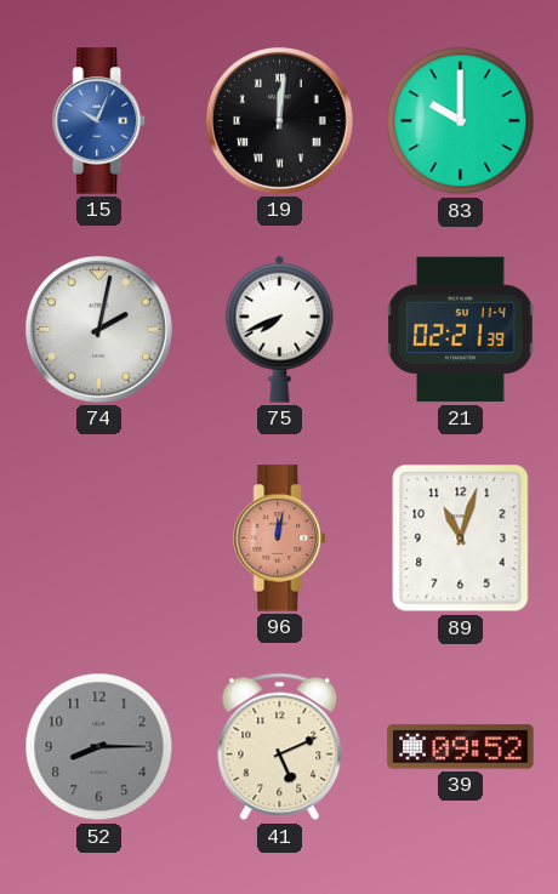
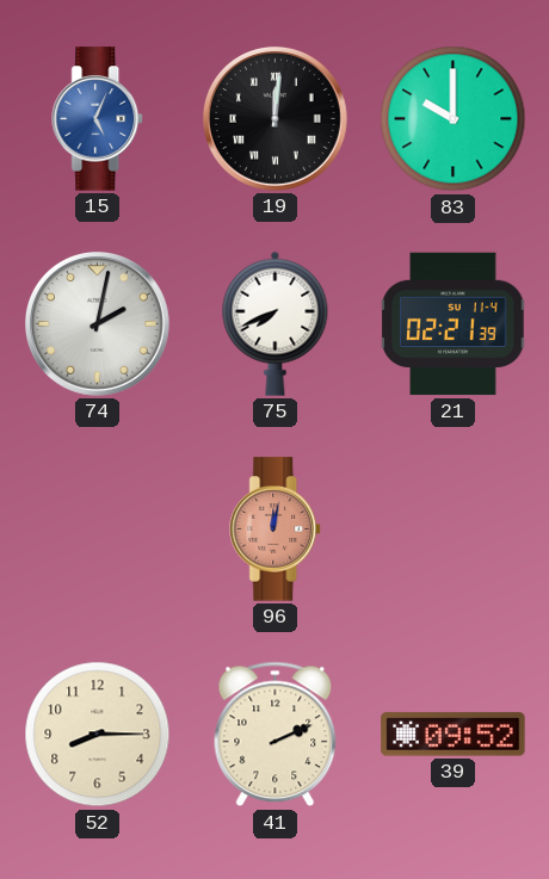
15: 10:04 -> 5:04 (98, 119)
89: 11:03 -> none (461, 539)
52 dial: grey -> cream (98, 735)
41: 5:11 -> 2:11 (276, 735)
